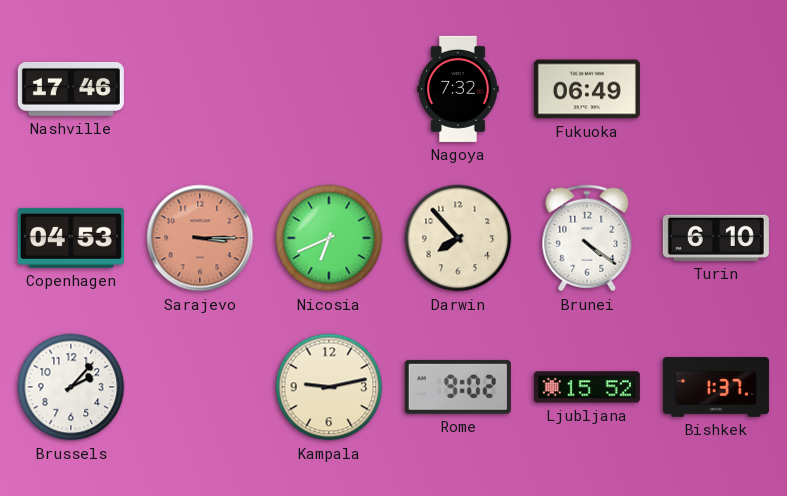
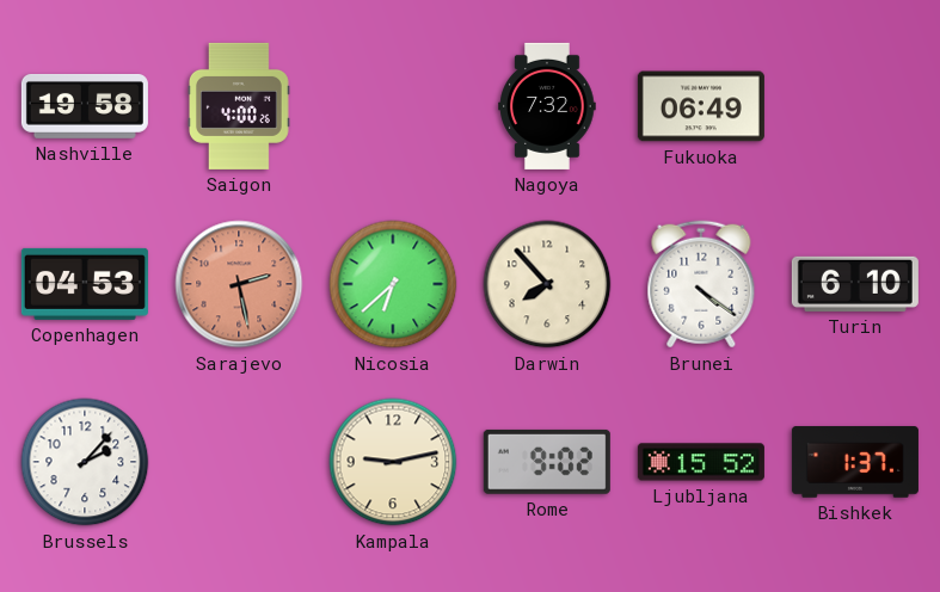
Nashville: 17:46 -> 19:58 (85, 107)
Saigon: none -> 4:00 (240, 106)
Sarajevo: 3:15 -> 2:28 (239, 284)
Nicosia: 6:41 -> 6:38 (393, 284)
